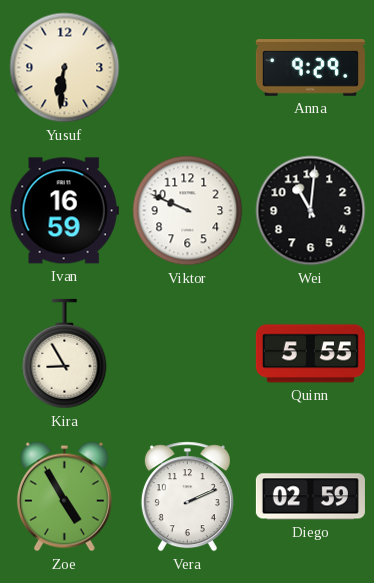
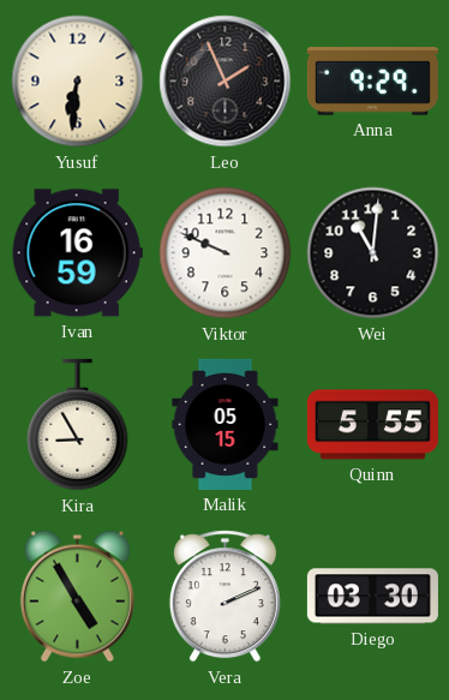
Leo: none -> 1:56 (226, 82)
Malik: none -> 05:15 (226, 424)
Diego: 02:59 -> 03:30 (372, 597)
